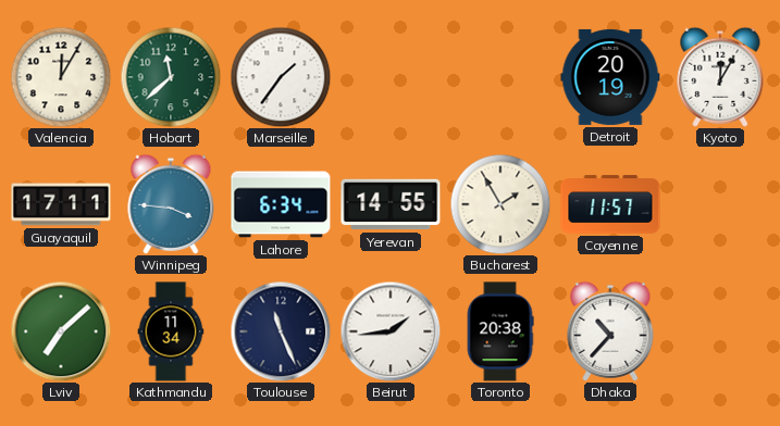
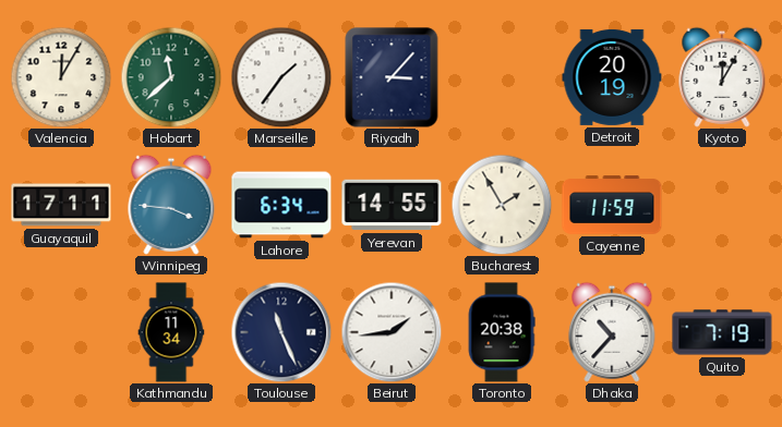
Riyadh: none -> 3:07 (392, 77)
Cayenne: 11:57 -> 11:59 (612, 205)
Lviv: 7:08 -> none (61, 331)
Quito: none -> 7:19 (722, 332)
